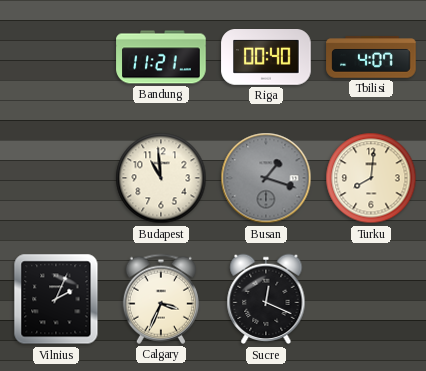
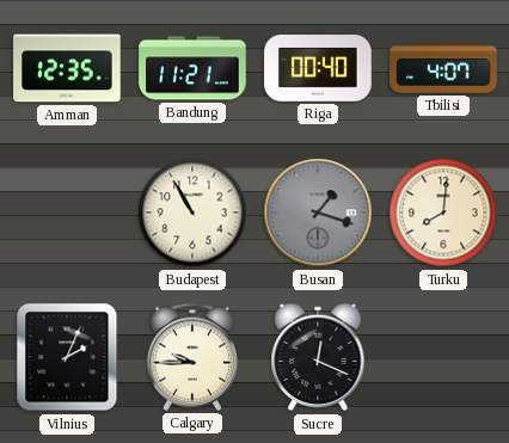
Amman: none -> 12:35 (67, 68)
Budapest: 10:59 -> 10:55 (192, 213)
Calgary: 3:34 -> 9:45 (192, 357)
